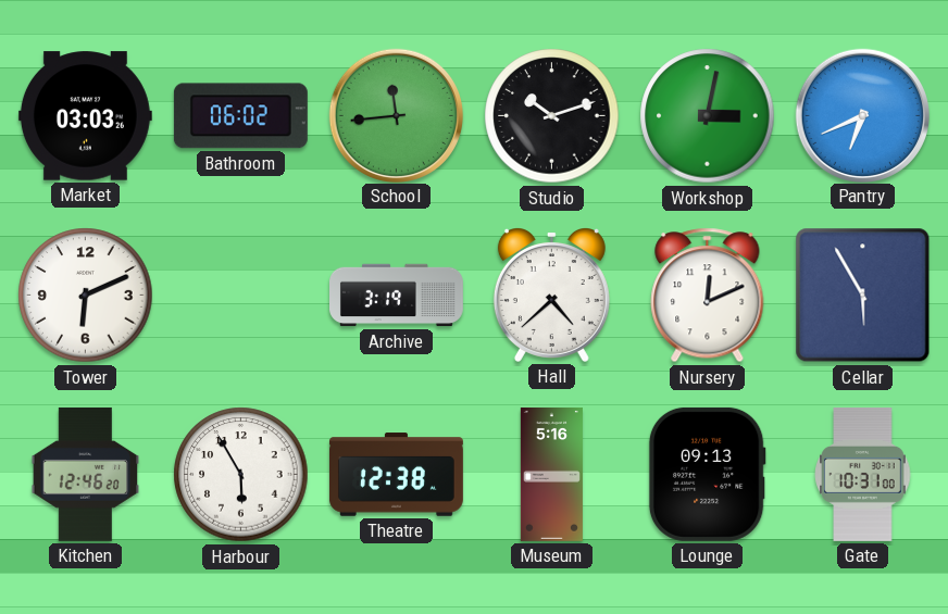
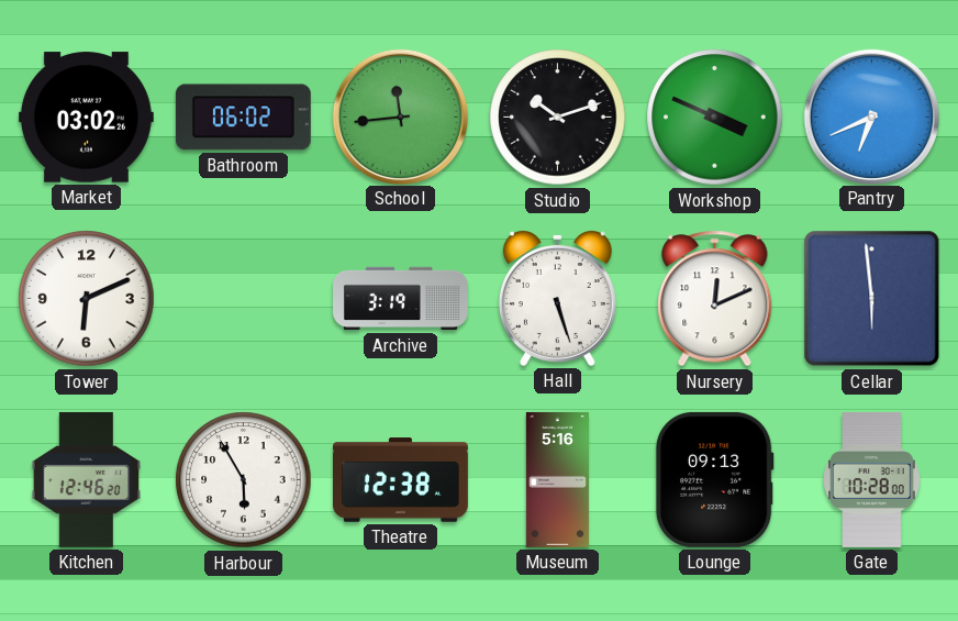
Market: 03:03 -> 03:02 (86, 118)
Workshop: 3:02 -> 3:49 (715, 118)
Hall: 4:38 -> 5:27 (557, 299)
Cellar: 5:55 -> 5:59 (872, 299)
Gate: 10:31 -> 10:28 (872, 479)
